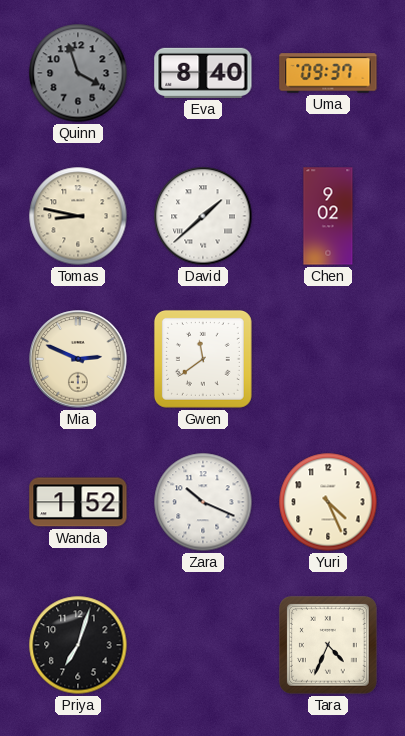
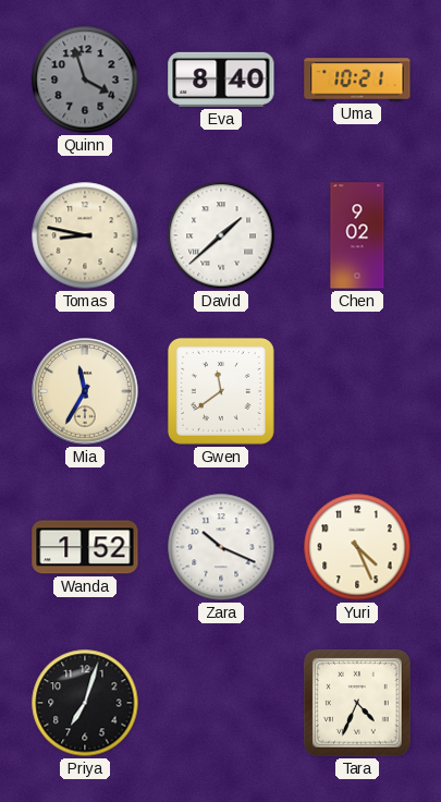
Uma: 09:37 -> 10:21 (357, 80)
Mia: 2:49 -> 11:35 (85, 391)
